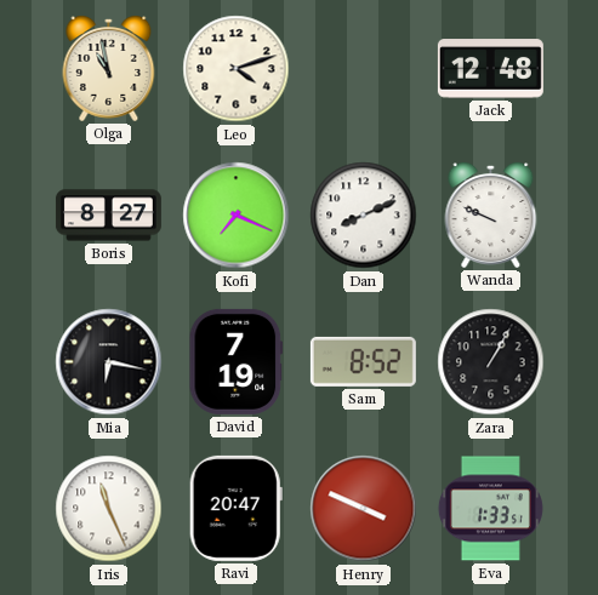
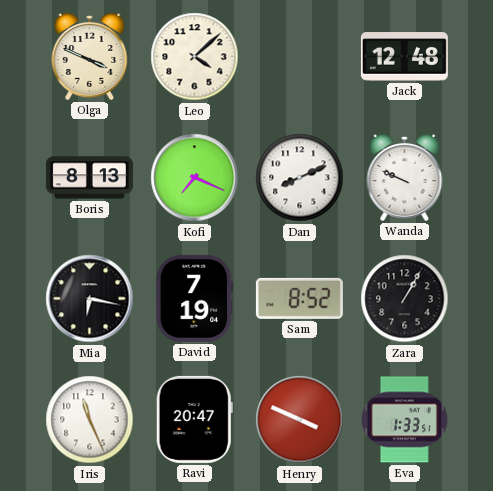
Olga: 10:58 -> 3:49 (90, 57)
Leo: 4:12 -> 4:08 (195, 57)
Boris: 8:27 -> 8:13 (89, 178)
